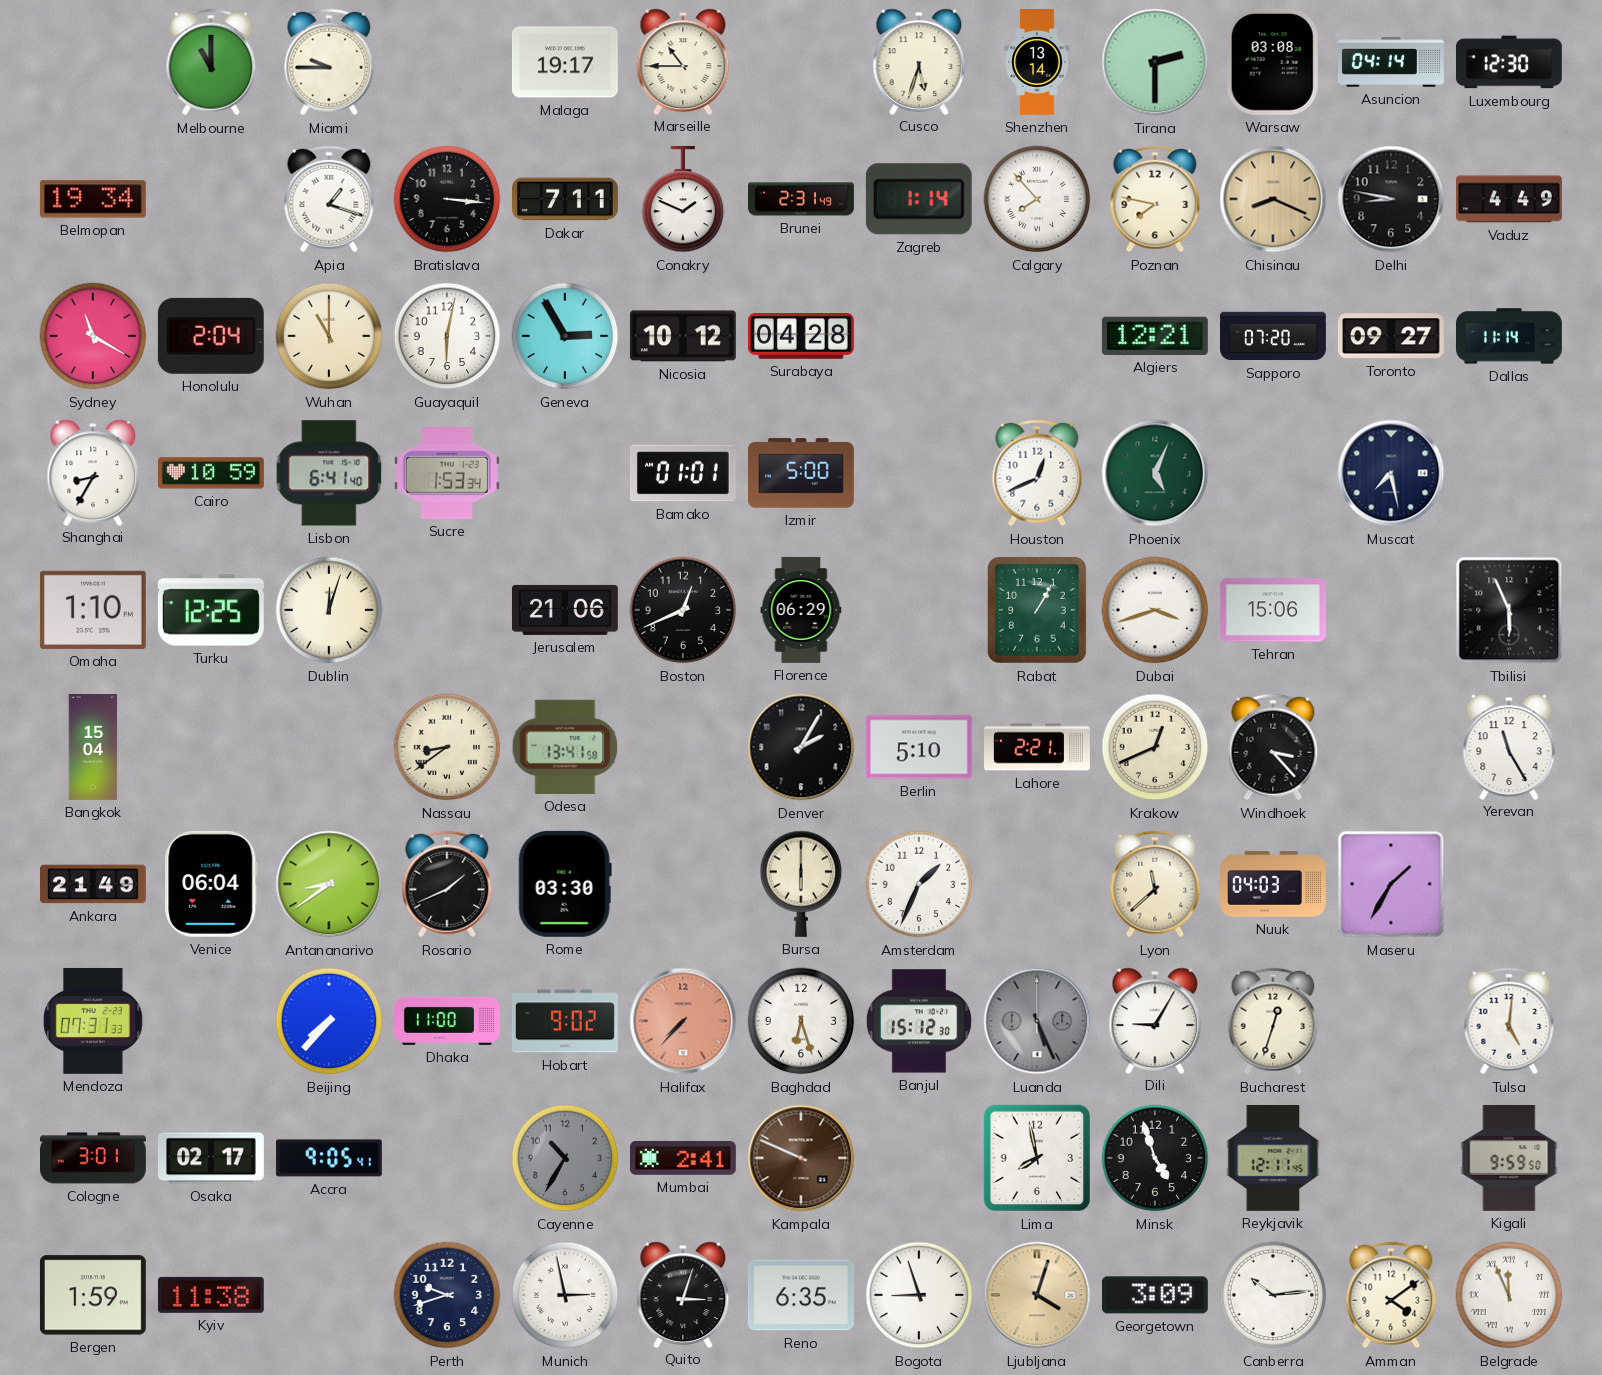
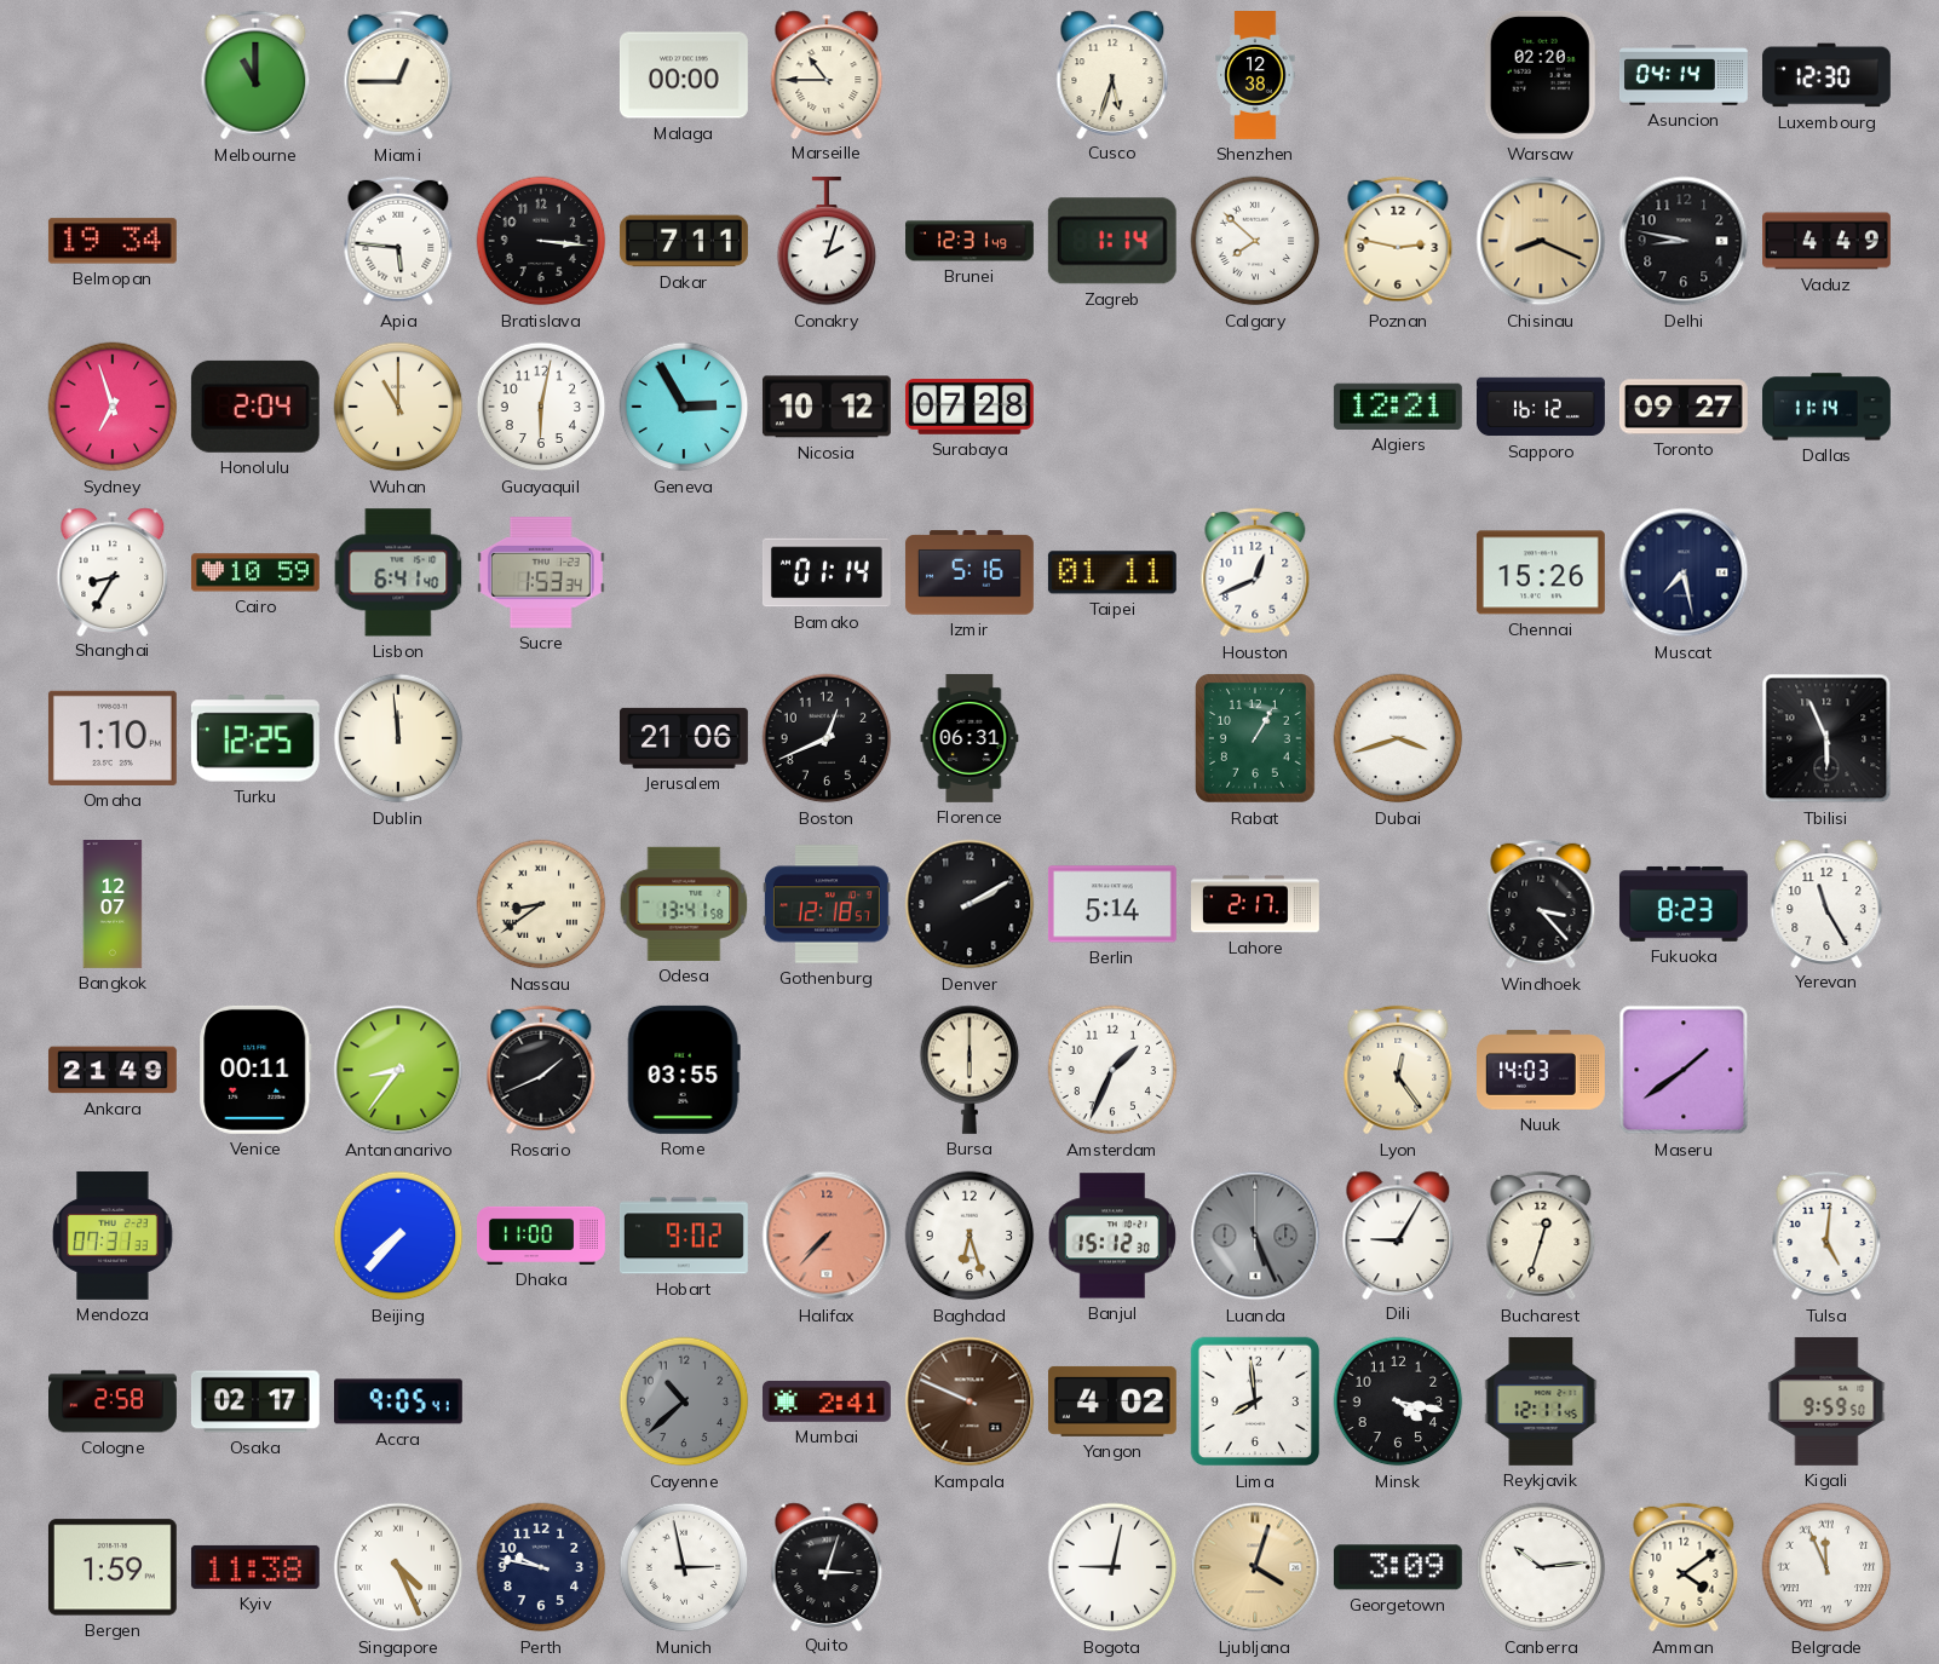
Miami: 9:45 -> 12:45 (398, 75)
Malaga: 19:17 -> 00:00 (684, 75)
Shenzhen: 13:14 -> 12:38 (1255, 76)
Tirana: 2:30 -> none (1155, 62)
Warsaw: 03:08 -> 02:20 (1541, 75)
Apia: 1:18 -> 5:46 (398, 241)
Conakry: 1:49 -> 2:03 (827, 241)
Brunei: 2:31 -> 12:31 (971, 241)
Calgary: 7:53 -> 7:52 (1255, 241)
Poznan: 7:47 -> 2:47 (1398, 241)
Sydney: 11:20 -> 6:57 (113, 407)
Surabaya: 04:28 -> 07:28 (969, 407)
Sapporo: 07:20 -> 16:12 (1542, 407)
Bamako: 01:01 -> 01:14 (827, 572)
Izmir: 5:00 -> 5:16 (969, 572)
Taipei: none -> 01:11 (1112, 572)
Phoenix: 5:04 -> none (1155, 473)
Chennai: none -> 15:26 (1541, 572)
Dublin: 12:03 -> 11:59 (398, 738)
Florence: 06:29 -> 06:31 (969, 738)
Tehran: 15:06 -> none (1273, 610)
Bangkok: 15:04 -> 12:07 (113, 905)
Gothenburg: none -> 12:18 (827, 904)
Denver: 2:05 -> 2:10 (969, 904)
Berlin: 5:10 -> 5:14 (1112, 904)
Lahore: 2:21 -> 2:17 (1256, 904)
Krakow: 12:41 -> none (1155, 747)
Fukuoka: none -> 8:23 (1684, 904)
Venice: 06:04 -> 00:11 (255, 1070)
Antananarivo: 8:39 -> 8:36 (398, 1070)
Rome: 03:30 -> 03:55 (684, 1070)
Lyon: 11:38 -> 12:24 (1398, 1070)
Nuuk: 04:03 -> 14:03 (1542, 1070)
Maseru: 1:35 -> 1:39 (1684, 1070)
Cologne: 3:01 -> 2:58 (114, 1401)
Cayenne: 10:35 -> 10:38 (684, 1401)
Yangon: none -> 4:02 (1112, 1401)
Lima: 7:58 -> 7:59 (1255, 1401)
Minsk: 4:57 -> 4:17 (1398, 1401)
Singapore: none -> 4:26 (398, 1567)
Perth: 9:42 -> 9:47 (541, 1567)
Reno: 6:35 -> none (801, 1295)
Bogota: 8:57 -> 9:02 (1112, 1567)
